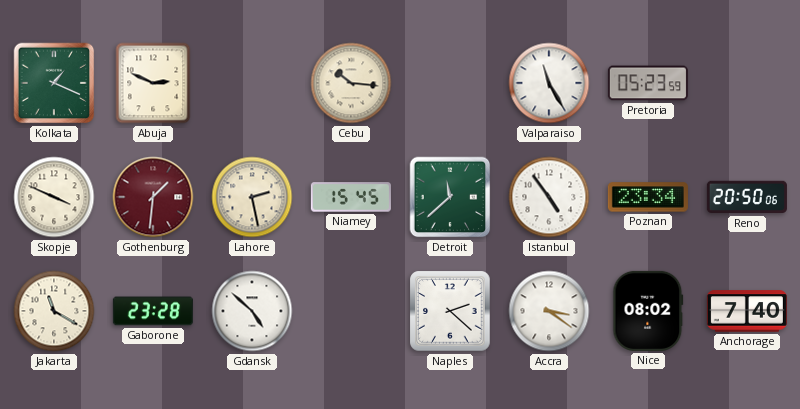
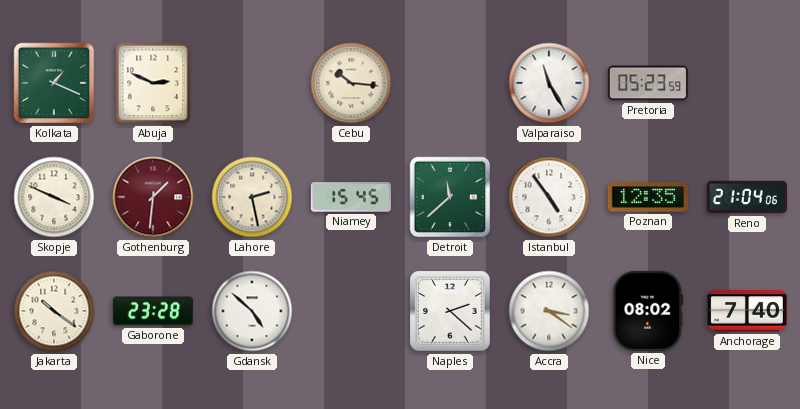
Poznan: 23:34 -> 12:35 (648, 197)
Reno: 20:50 -> 21:04 (747, 197)
Jakarta: 11:20 -> 10:21 (54, 311)
